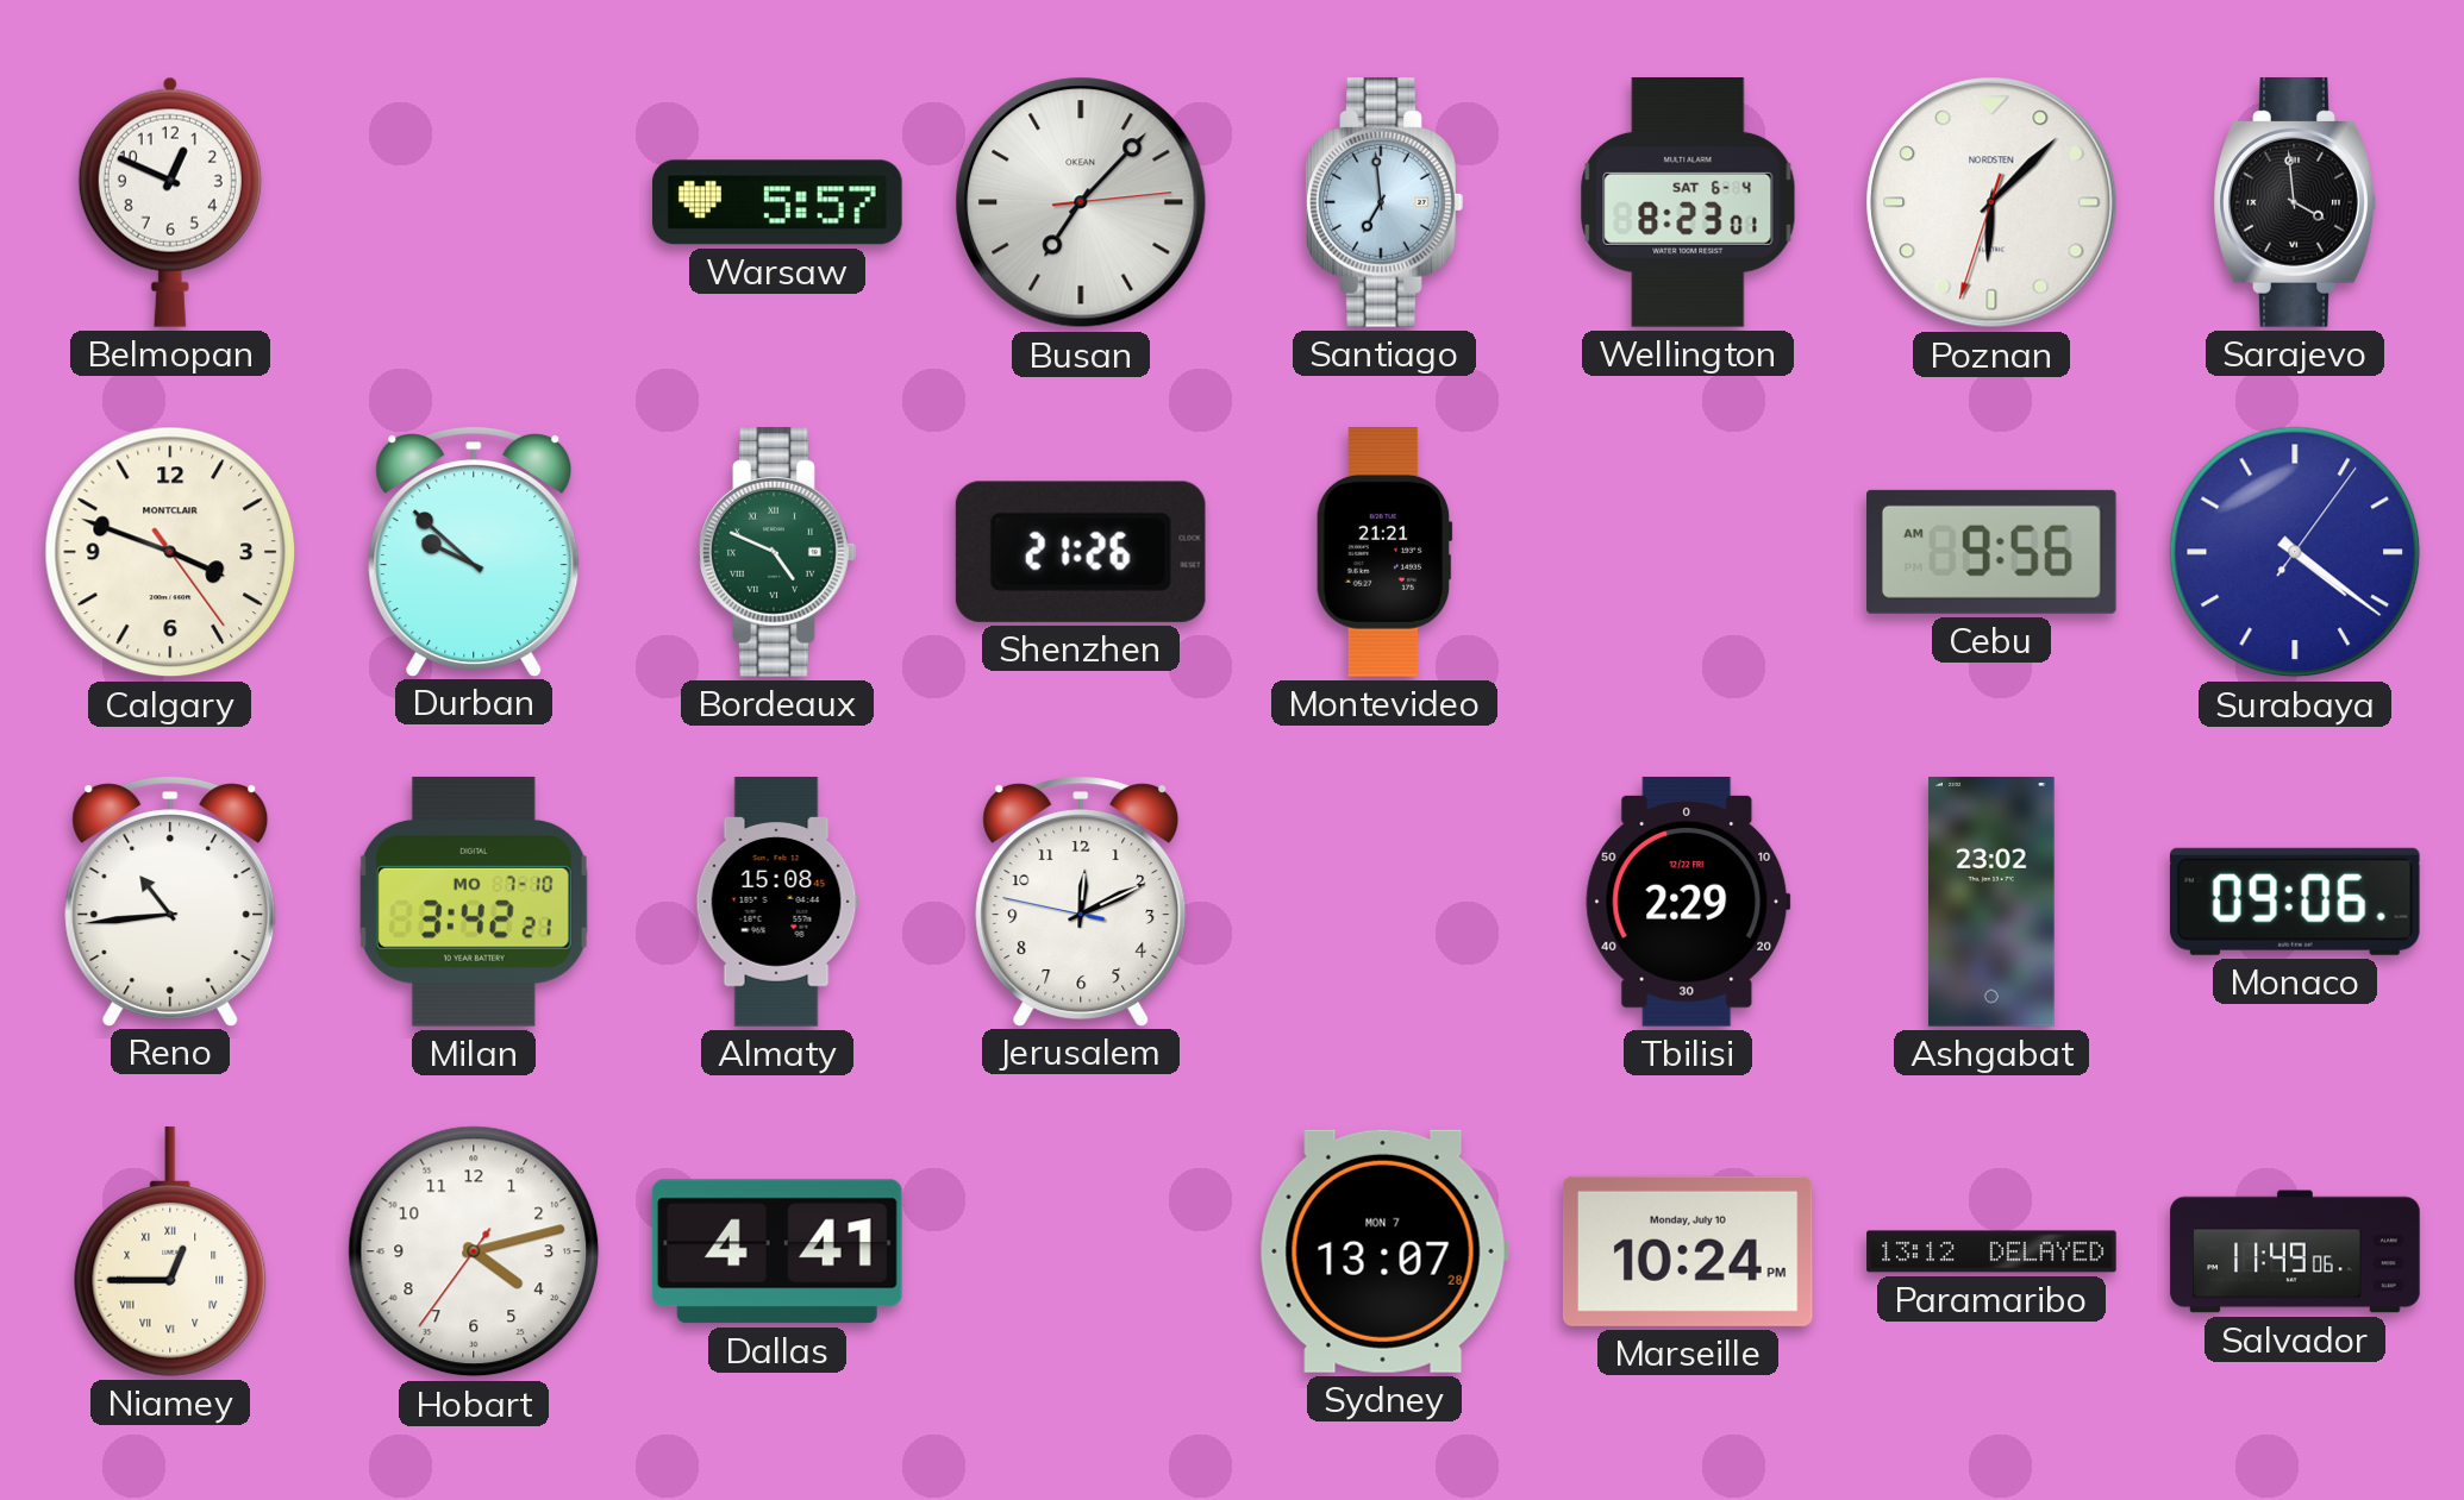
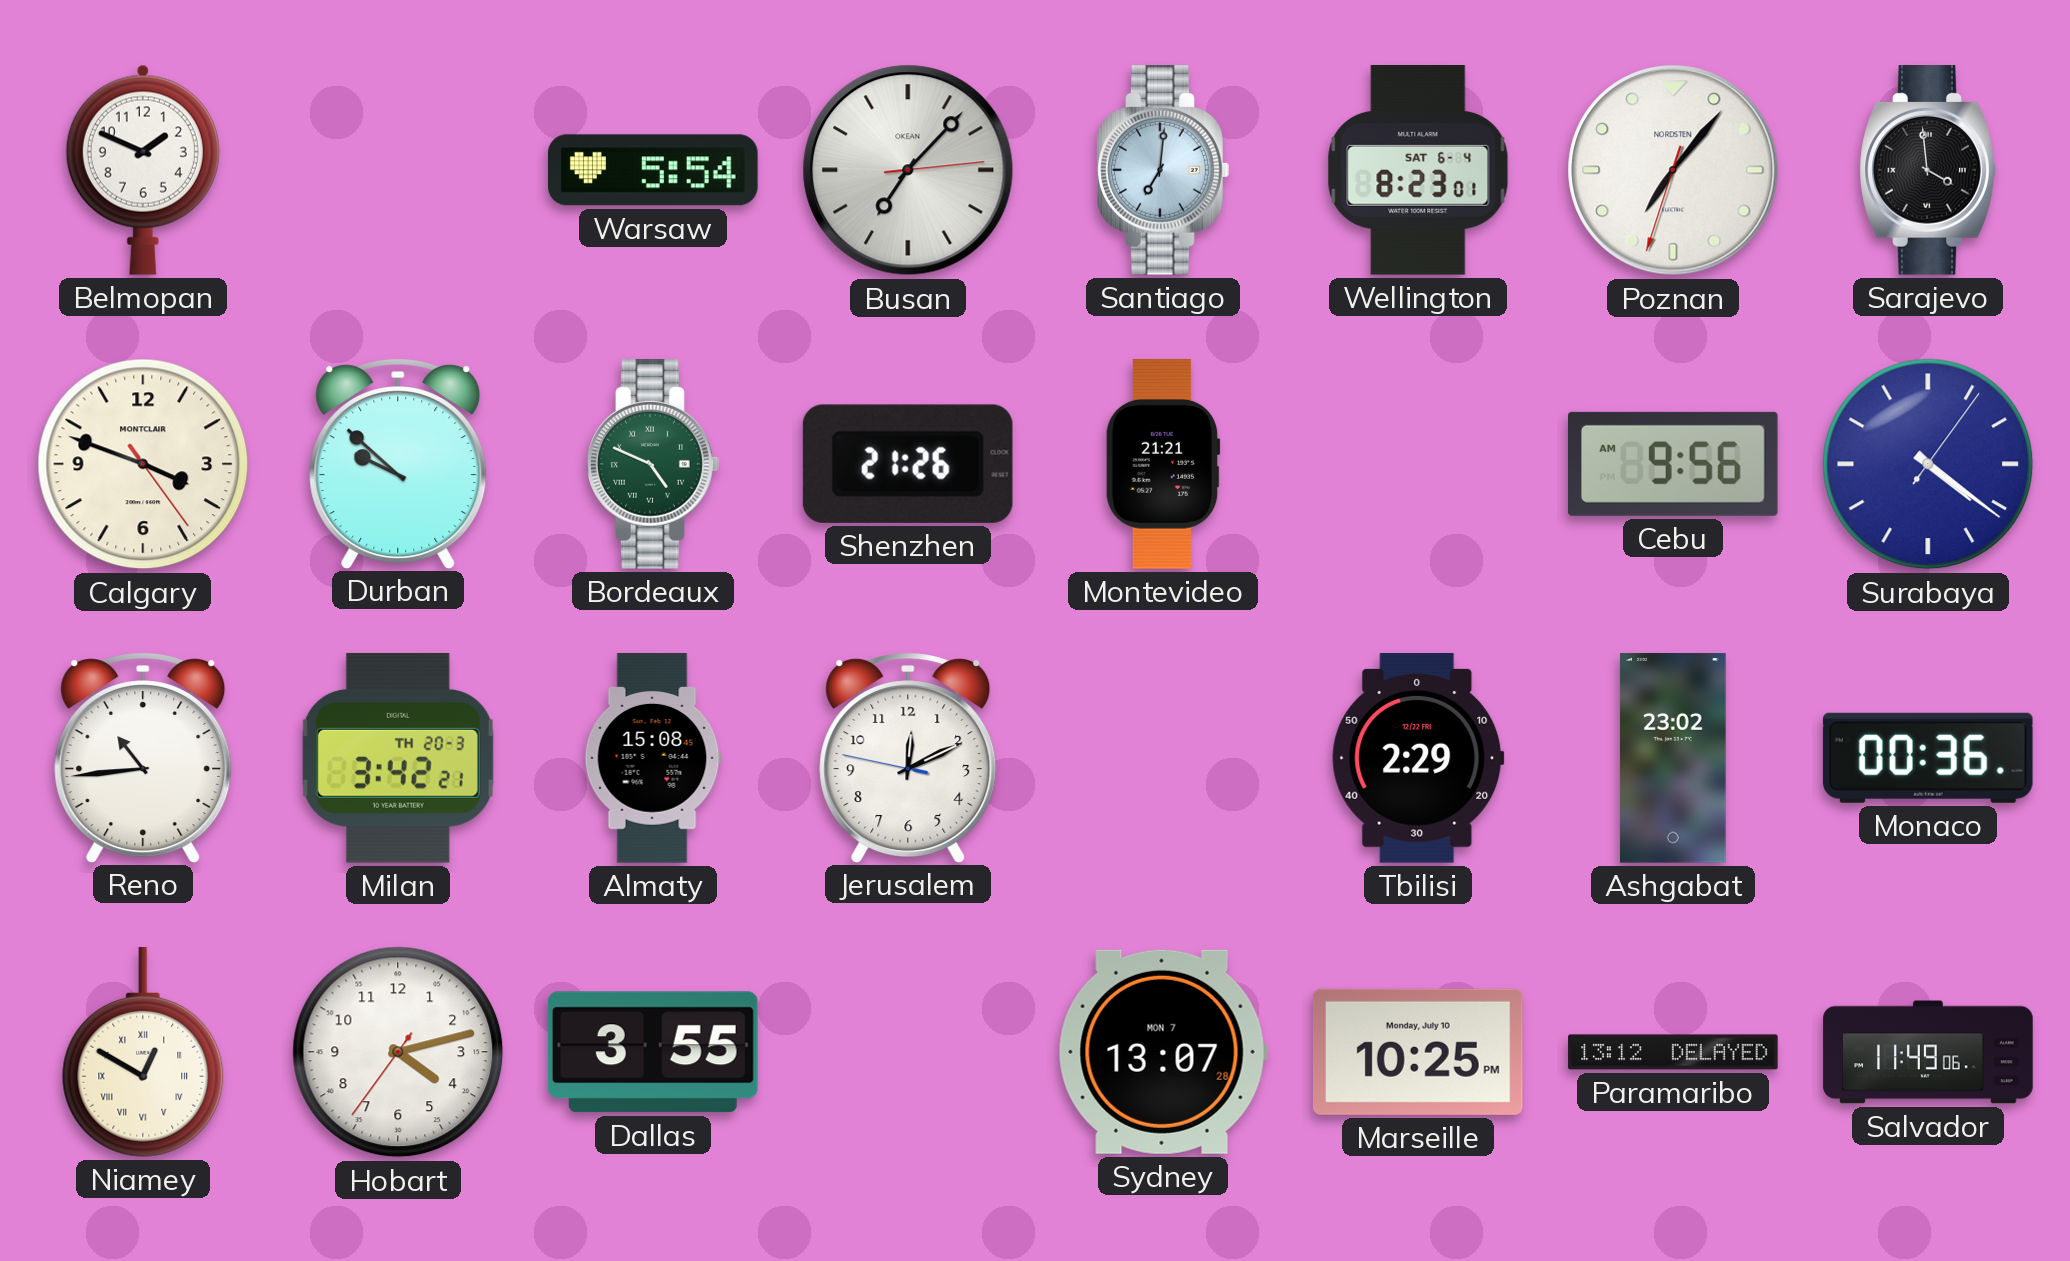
Belmopan: 12:49 -> 1:49 (143, 170)
Warsaw: 5:57 -> 5:54 (654, 170)
Santiago: 6:59 -> 7:01 (1163, 171)
Poznan: 6:07 -> 7:06 (1673, 170)
Milan date: MO 7-10 -> TH 20-3 (398, 758)
Monaco: 09:06 -> 00:36 (1928, 758)
Niamey: 12:45 -> 12:50 (143, 1052)
Dallas: 4:41 -> 3:55 (653, 1052)
Marseille: 10:24 -> 10:25 (1418, 1052)
